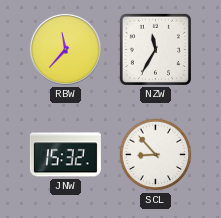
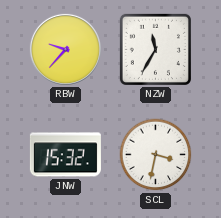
RBW: 11:37 -> 9:37 (65, 49)
SCL: 8:53 -> 3:32 (156, 155)
